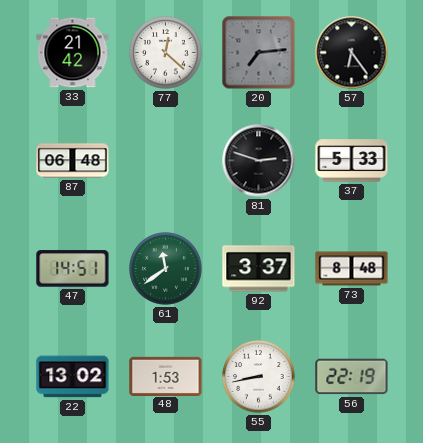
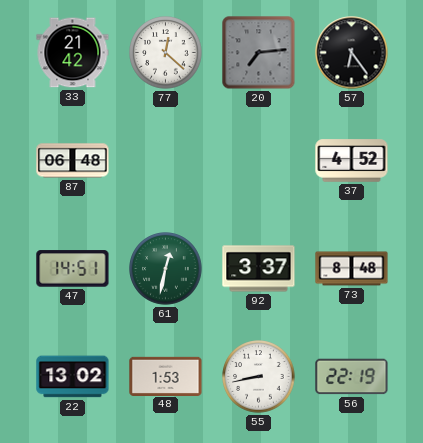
81: 2:48 -> none (259, 161)
37: 5:33 -> 4:52 (352, 161)
61: 11:39 -> 12:32 (166, 269)
